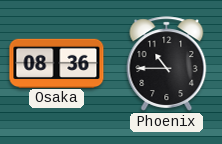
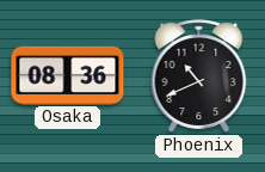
Phoenix: 10:45 -> 10:41 (199, 76)
